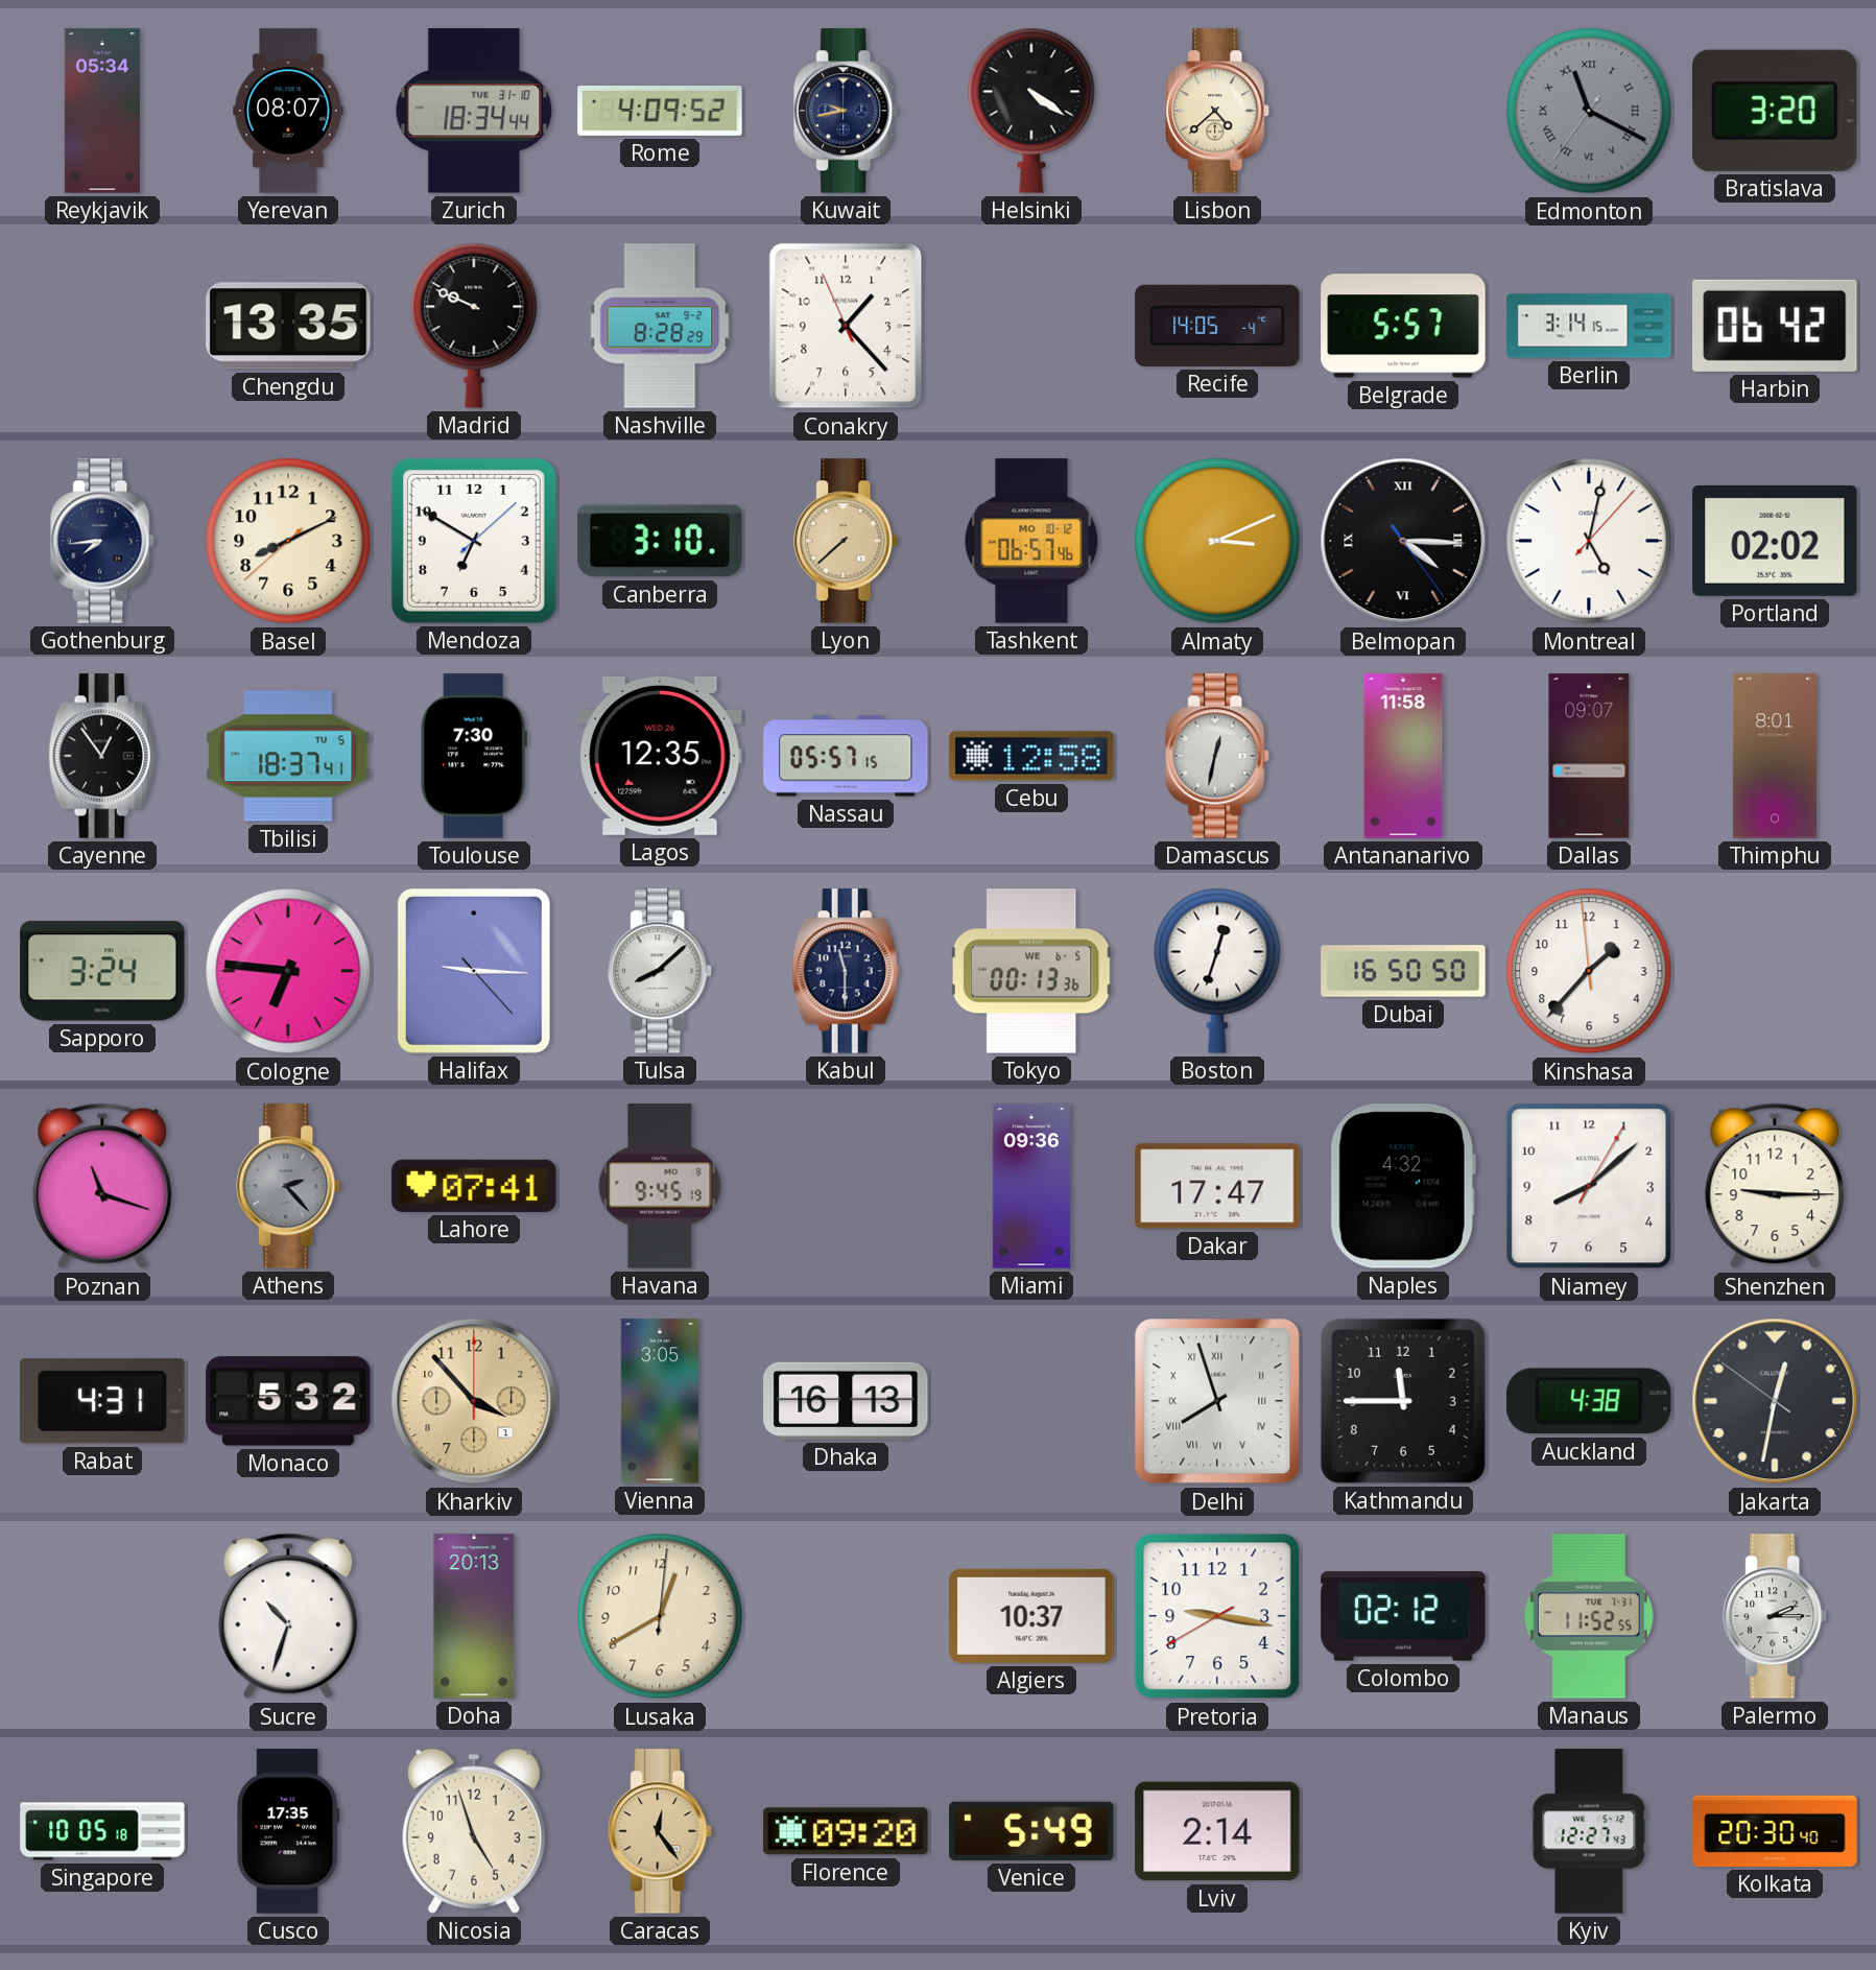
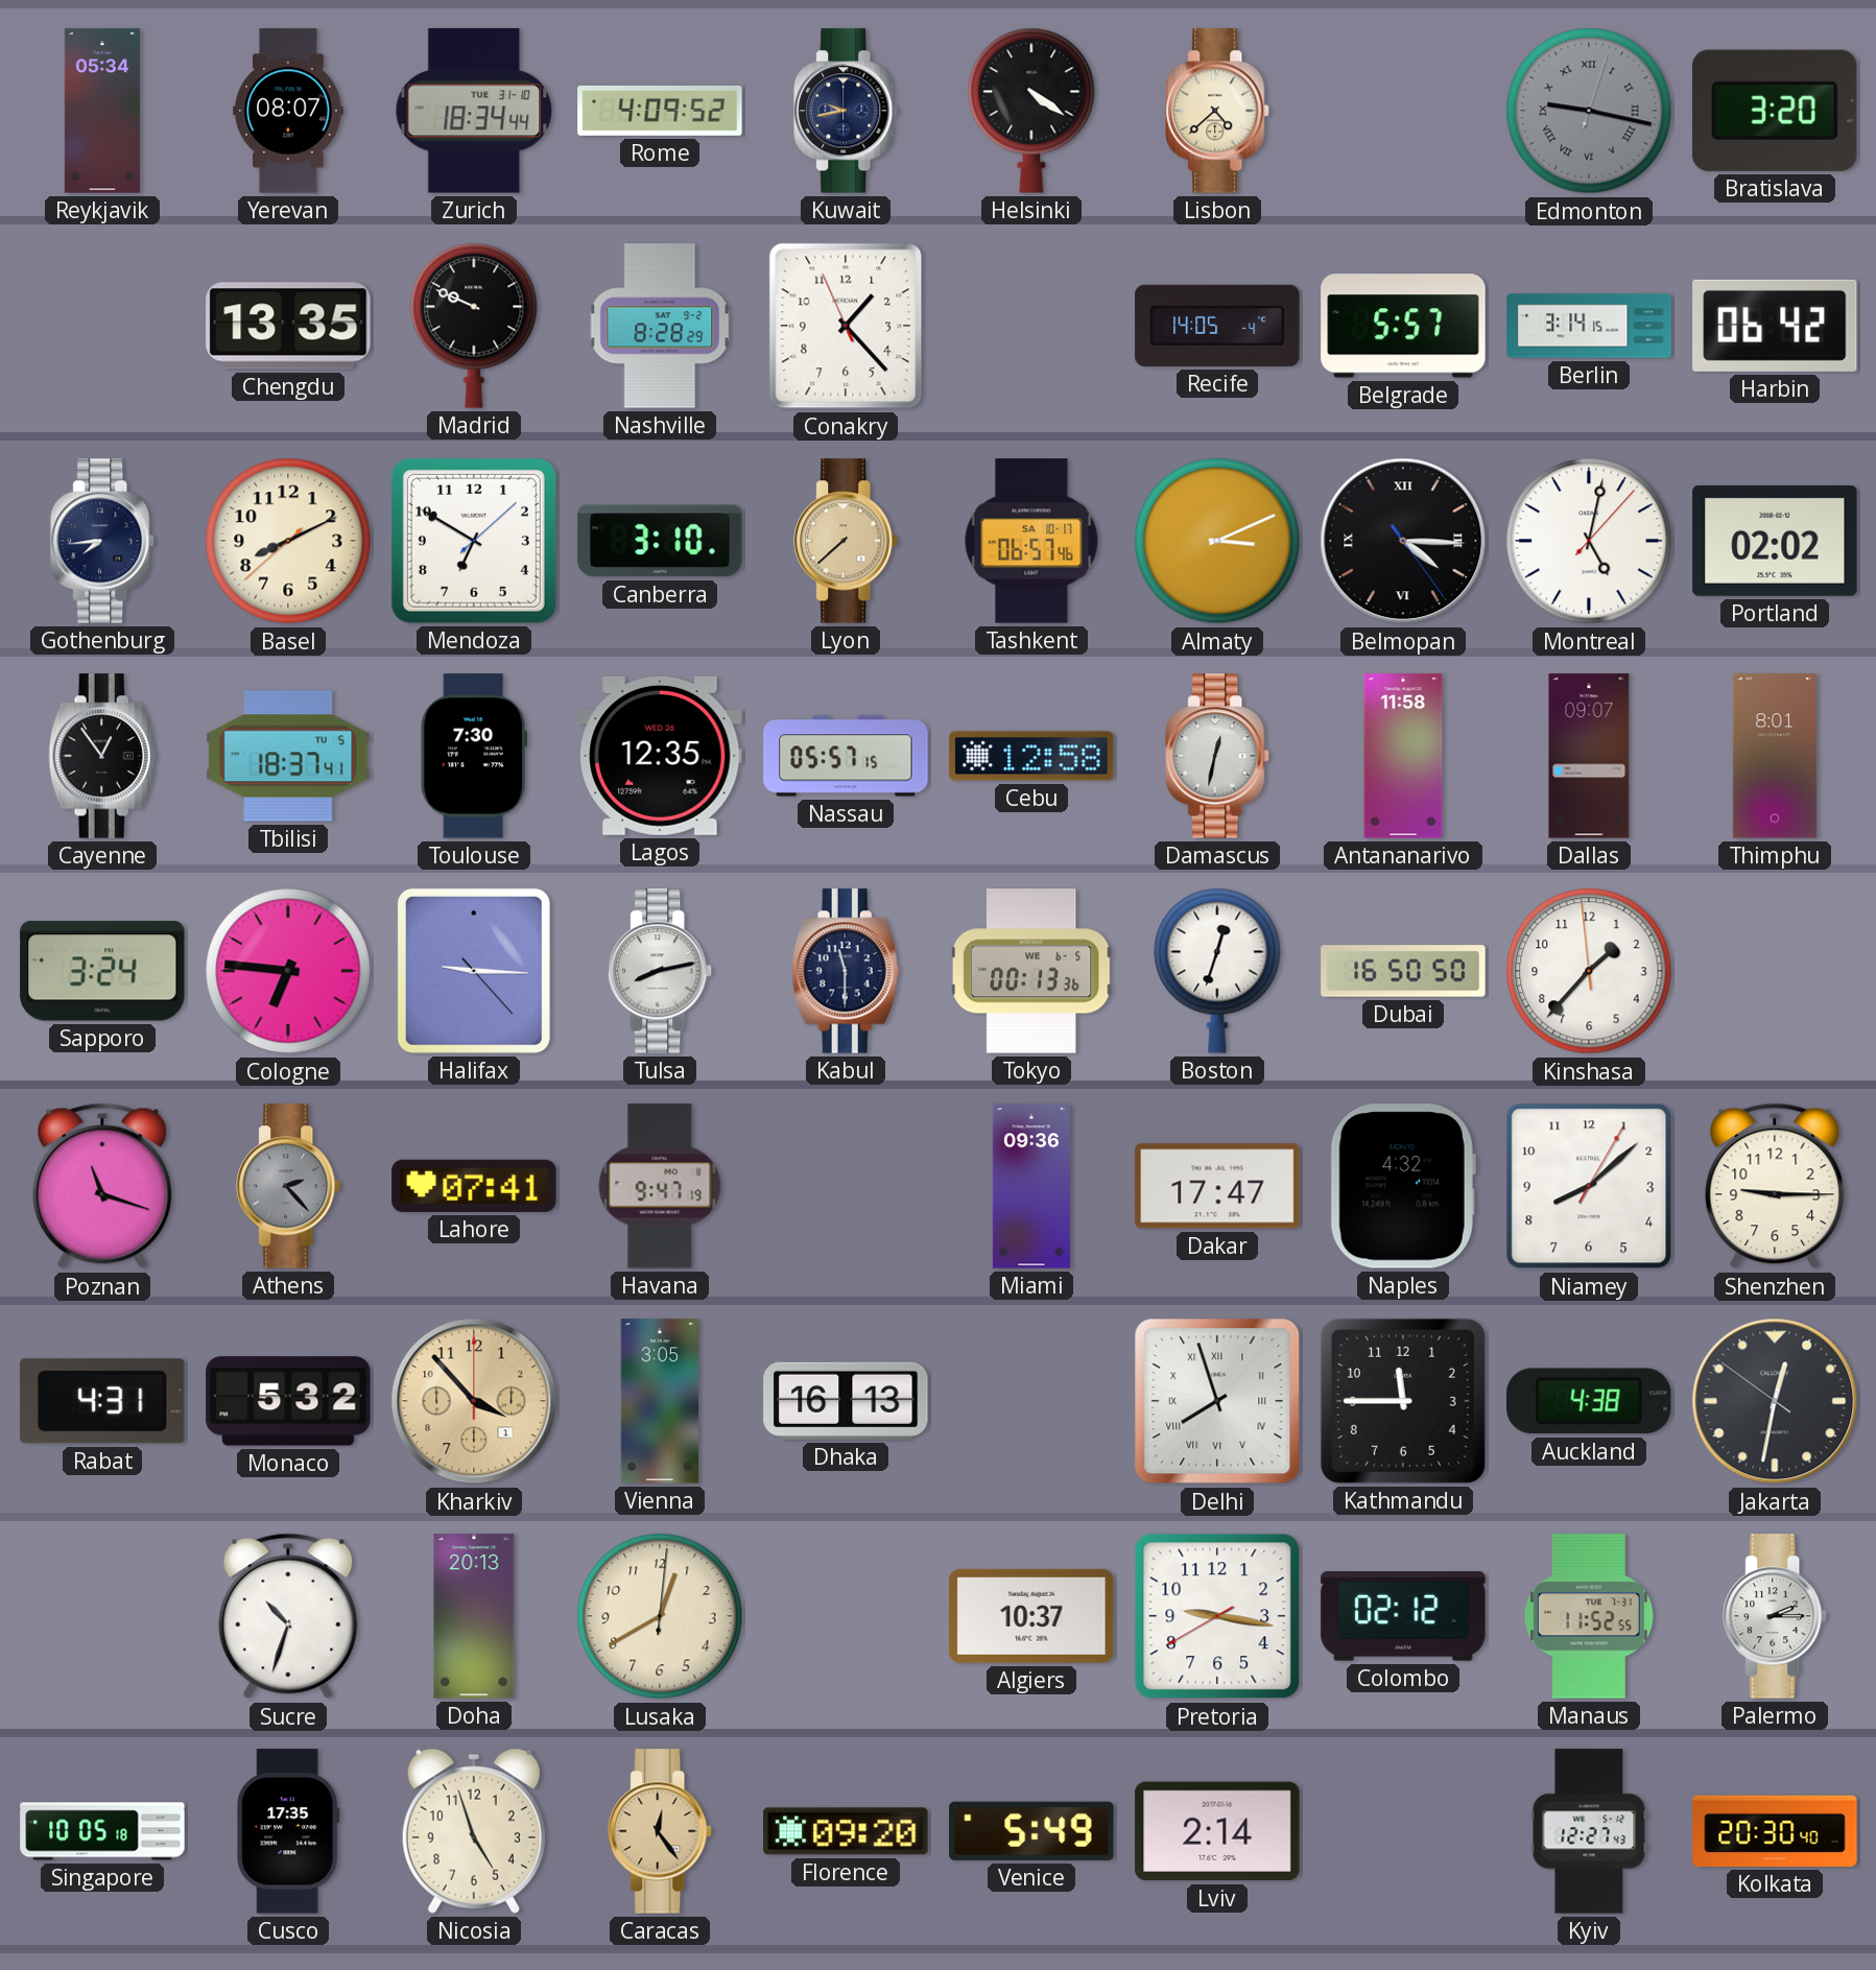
Edmonton: 11:19 -> 9:17 (1589, 111)
Tashkent date: MO 10-12 -> SA 10-17 (1031, 541)
Tulsa: 8:08 -> 8:13 (661, 971)
Havana: 9:45 -> 9:47 (660, 1186)
